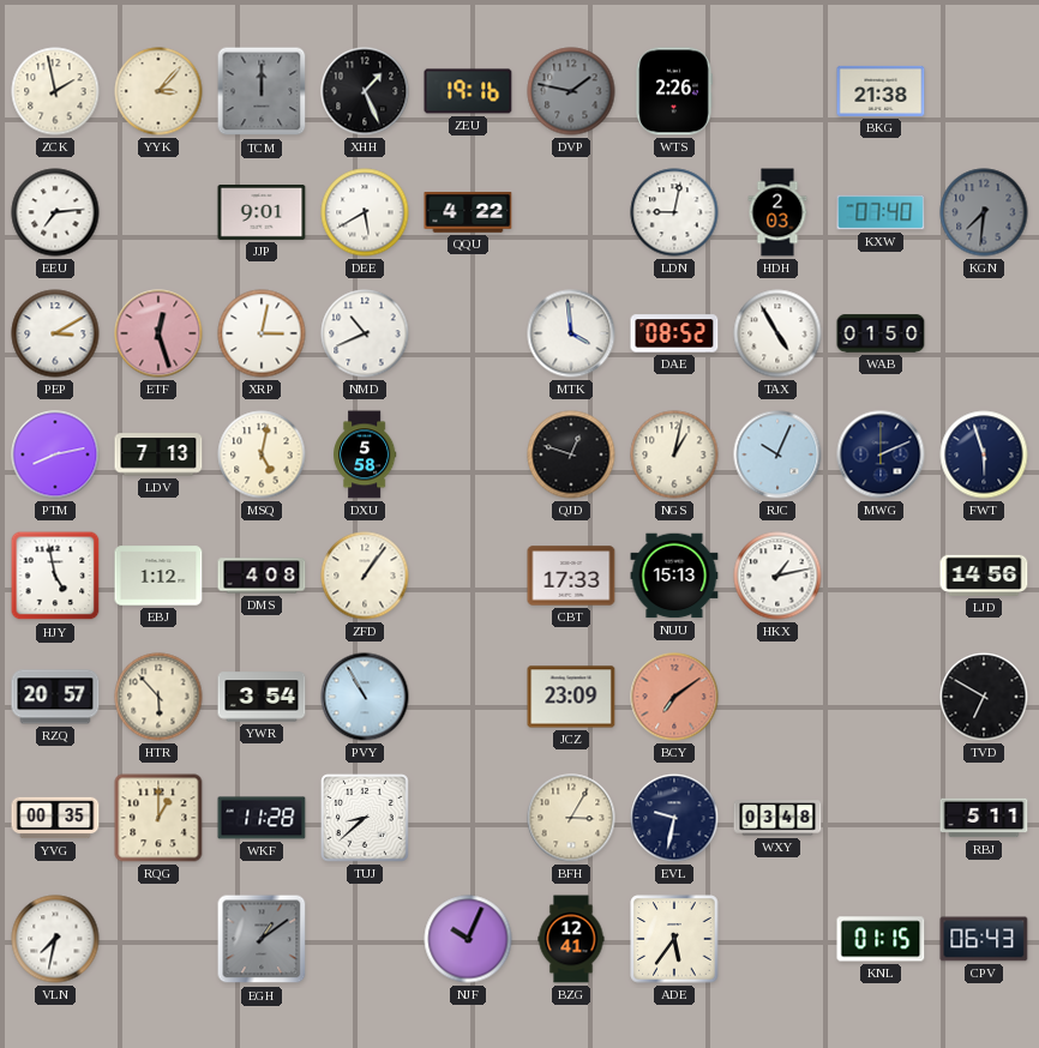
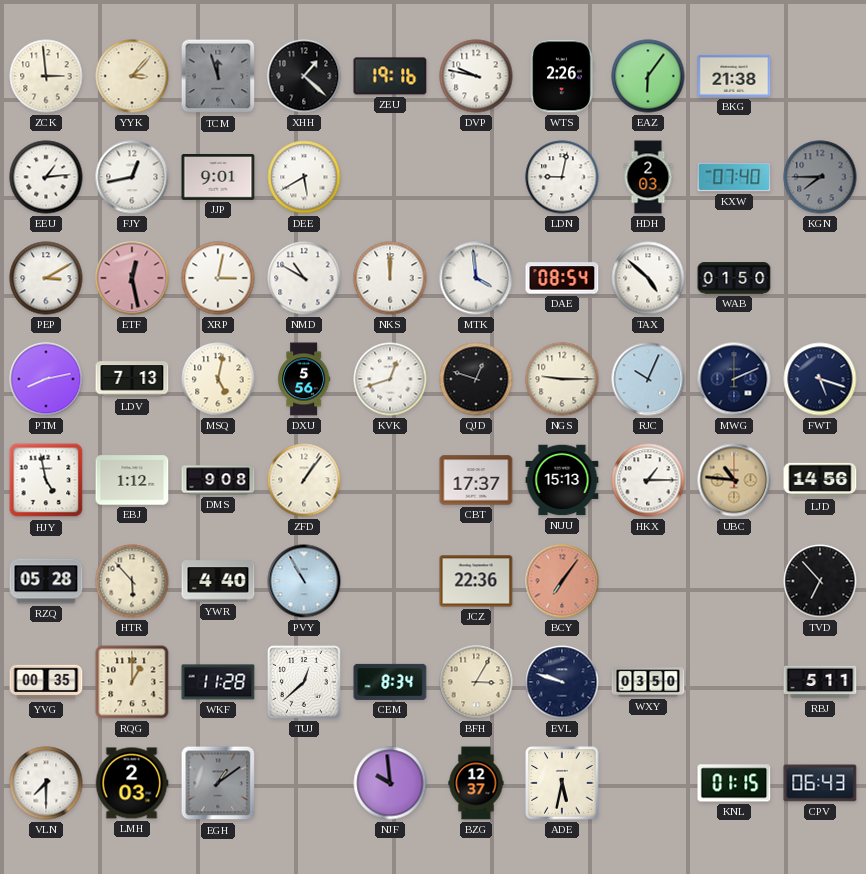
ZCK: 1:58 -> 2:59 (46, 76)
TCM: 12:00 -> 11:57 (218, 76)
XHH: 1:26 -> 1:22 (304, 76)
DVP: 1:47 -> 9:47 (476, 76)
DVP dial: grey -> white (476, 76)
EAZ: none -> 6:06 (648, 76)
EEU: 7:14 -> 1:14 (46, 177)
FJY: none -> 12:43 (132, 177)
QQU: 4:22 -> none (468, 213)
KGN: 7:31 -> 7:45 (820, 177)
ETF: 12:27 -> 12:28 (132, 278)
NMD: 10:41 -> 10:50 (304, 278)
NKS: none -> 12:00 (390, 278)
DAE: 08:52 -> 08:54 (562, 278)
TAX: 4:55 -> 4:52 (648, 278)
DXU: 5:58 -> 5:56 (305, 379)
KVK: none -> 12:42 (390, 379)
NGS: 1:02 -> 9:15 (562, 379)
FWT: 5:57 -> 5:18 (820, 379)
DMS: 4:08 -> 9:08 (218, 480)
CBT: 17:33 -> 17:37 (476, 480)
HKX: 1:13 -> 1:15 (648, 480)
UBC: none -> 10:46 (734, 480)
RZQ: 20:57 -> 05:28 (46, 581)
YWR: 3:54 -> 4:40 (218, 581)
JCZ: 23:09 -> 22:36 (476, 581)
BCY: 7:09 -> 7:06 (562, 581)
TVD: 6:50 -> 6:53 (820, 581)
TUJ: 8:38 -> 12:38 (304, 682)
CEM: none -> 8:34 (390, 682)
EVL: 9:32 -> 9:48 (562, 682)
WXY: 03:48 -> 03:50 (648, 682)
VLN: 7:32 -> 7:30 (46, 783)
LMH: none -> 2:03 (132, 783)
NJF: 10:04 -> 9:59 (390, 783)
BZG: 12:41 -> 12:37 (476, 783)
ADE: 5:36 -> 5:32 (562, 783)
